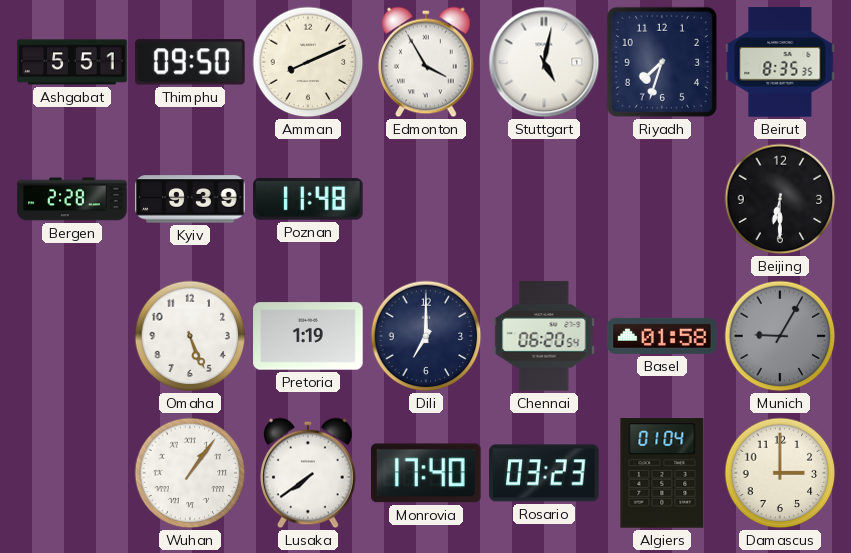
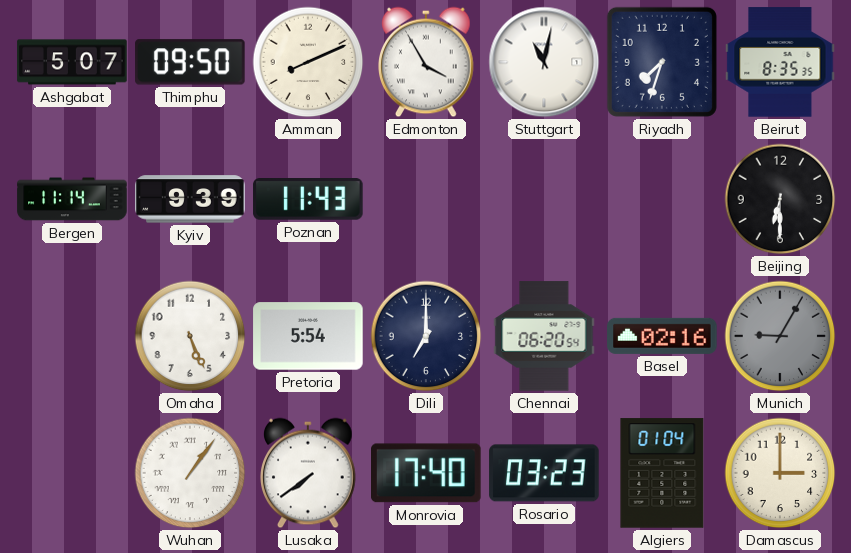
Ashgabat: 5:51 -> 5:07 (72, 62)
Stuttgart: 5:02 -> 11:02 (544, 62)
Bergen: 2:28 -> 11:14 (72, 199)
Poznan: 11:48 -> 11:43 (308, 200)
Pretoria: 1:19 -> 5:54 (308, 336)
Basel: 01:58 -> 02:16 (662, 336)
